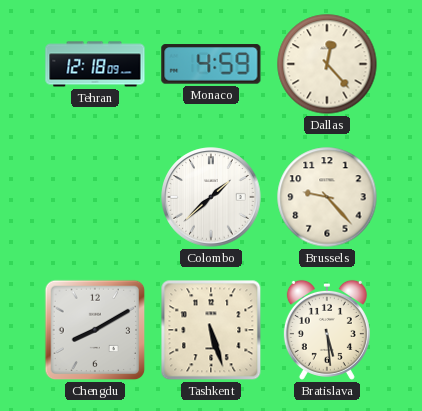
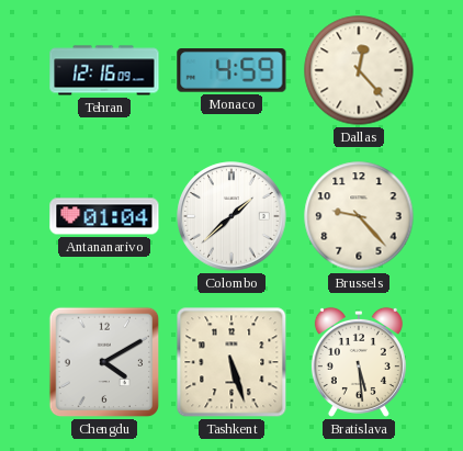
Tehran: 12:18 -> 12:16 (104, 70)
Antananarivo: none -> 01:04 (104, 216)
Chengdu: 8:10 -> 4:10 (104, 362)
